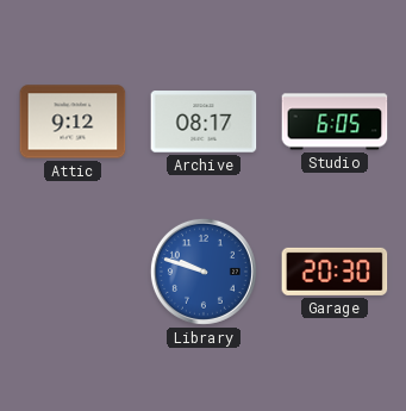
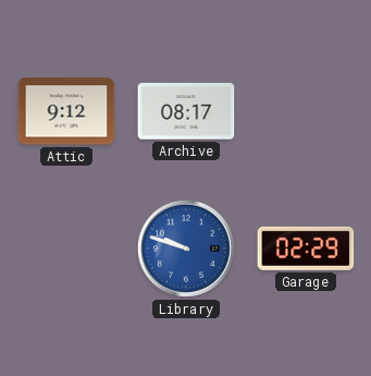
Studio: 6:05 -> none (335, 122)
Garage: 20:30 -> 02:29 (306, 248)
